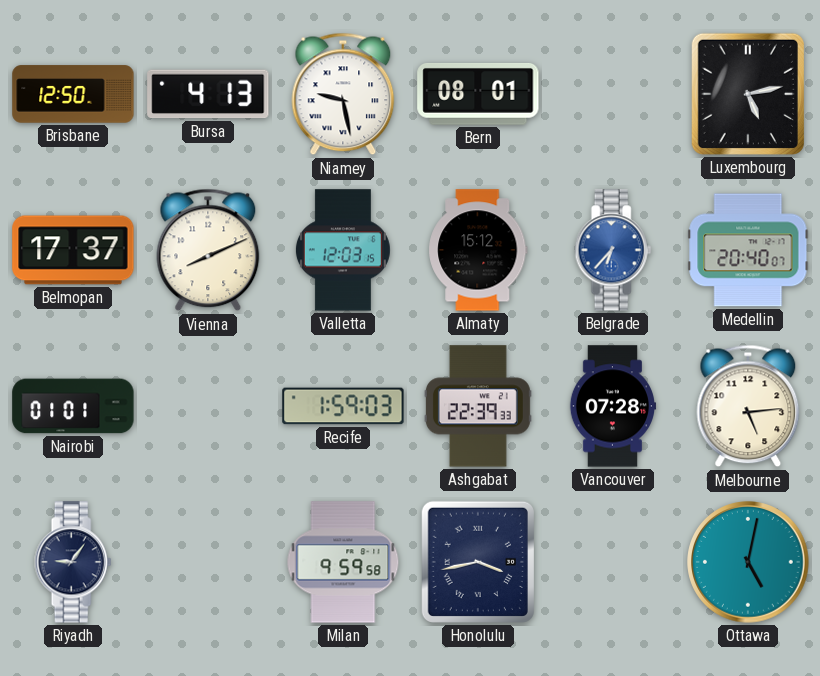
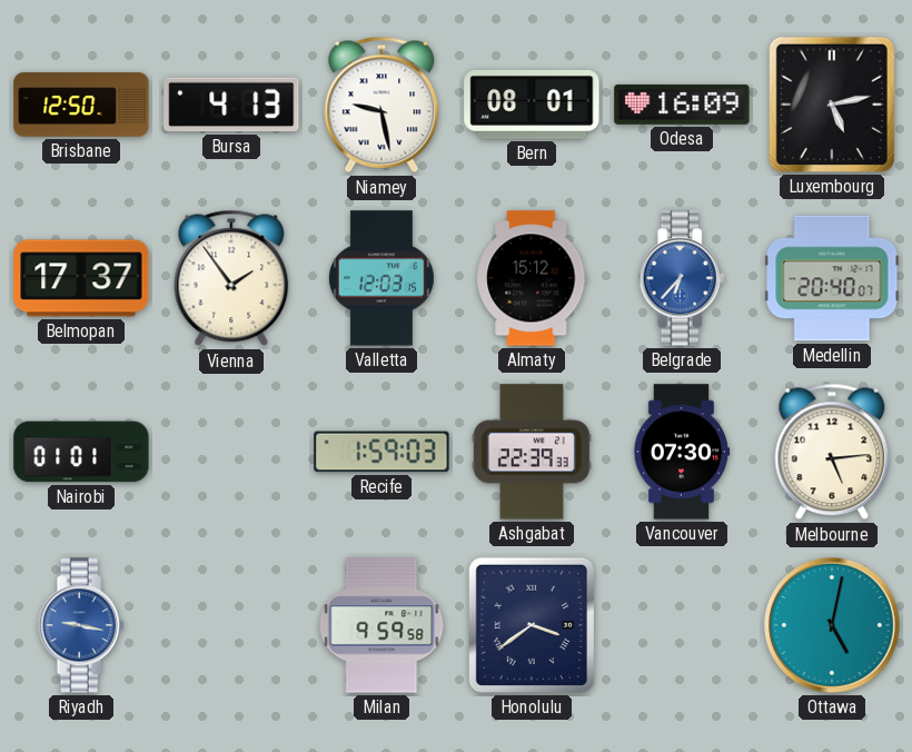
Odesa: none -> 16:09 (682, 105)
Vienna: 8:11 -> 1:54 (231, 278)
Vancouver: 07:28 -> 07:30 (682, 452)
Riyadh: 9:06 -> 9:17 (81, 625)
Riyadh dial: navy -> blue (81, 625)
Honolulu: 3:43 -> 3:39 (532, 625)
